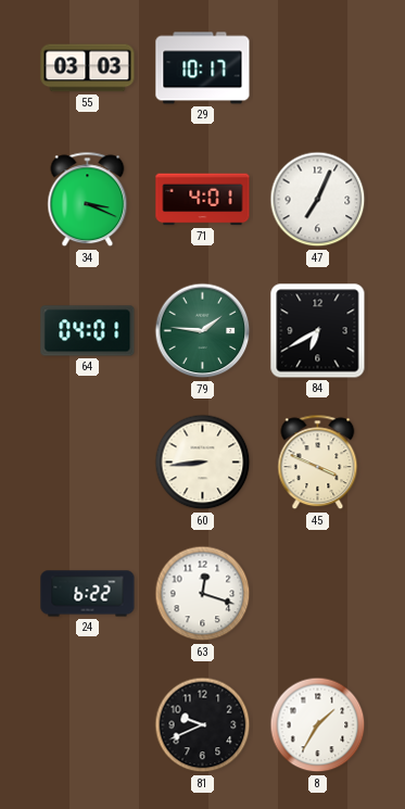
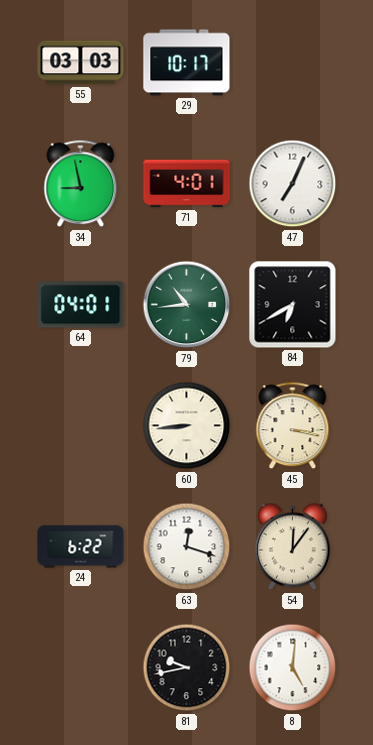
34: 3:19 -> 8:58 (81, 184)
79: 1:46 -> 10:44 (187, 305)
45: 3:49 -> 3:17 (293, 426)
54: none -> 12:06 (292, 547)
81: 9:41 -> 9:43 (187, 668)
8: 1:35 -> 5:01 (293, 668)
